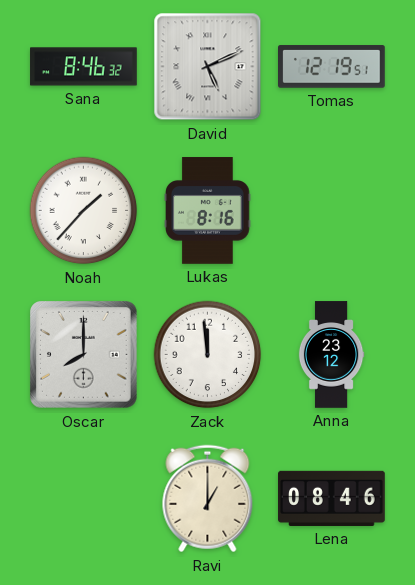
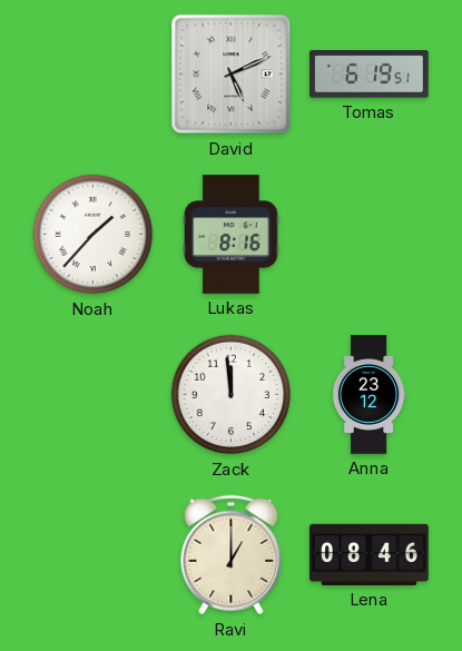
Sana: 8:46 -> none (84, 67)
Tomas: 12:19 -> 6:19 (370, 75)
Oscar: 8:00 -> none (84, 355)
